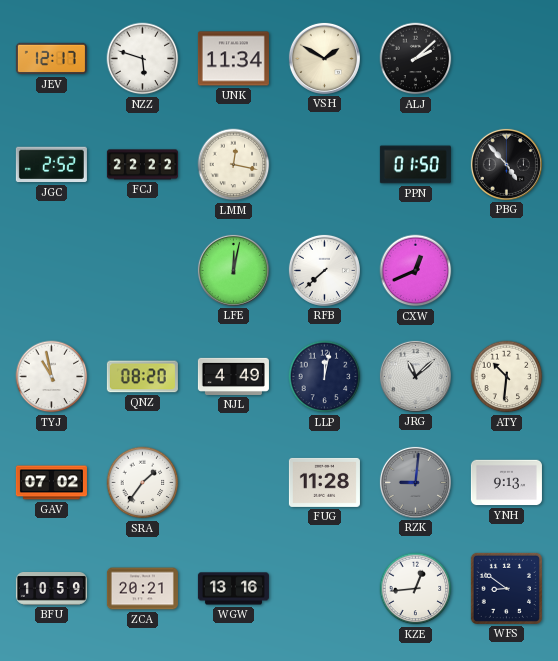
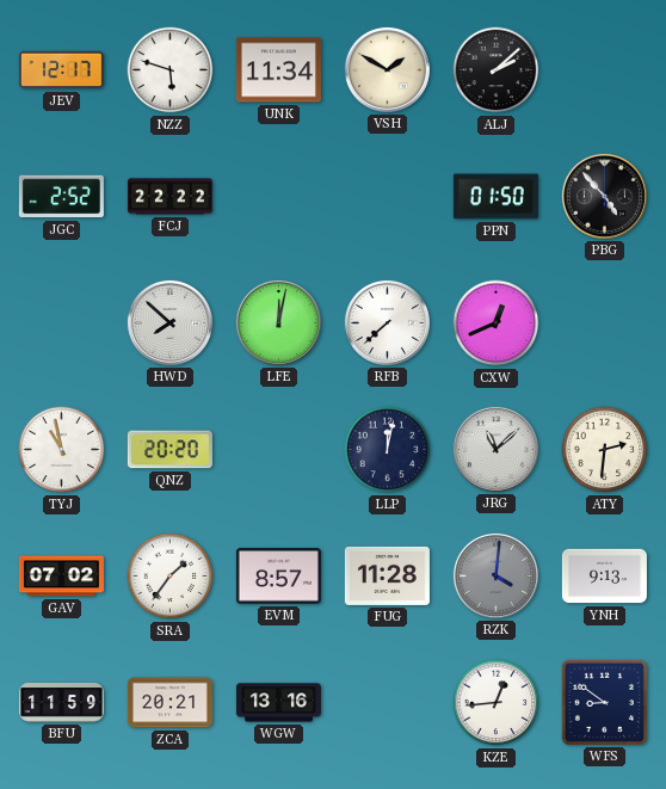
LMM: 12:17 -> none (234, 165)
HWD: none -> 7:52 (169, 322)
QNZ: 08:20 -> 20:20 (169, 450)
NJL: 4:49 -> none (233, 376)
ATY: 10:31 -> 2:31 (605, 450)
EVM: none -> 8:57 (278, 577)
RZK: 9:01 -> 4:01 (495, 575)
BFU: 10:59 -> 11:59 (61, 703)
